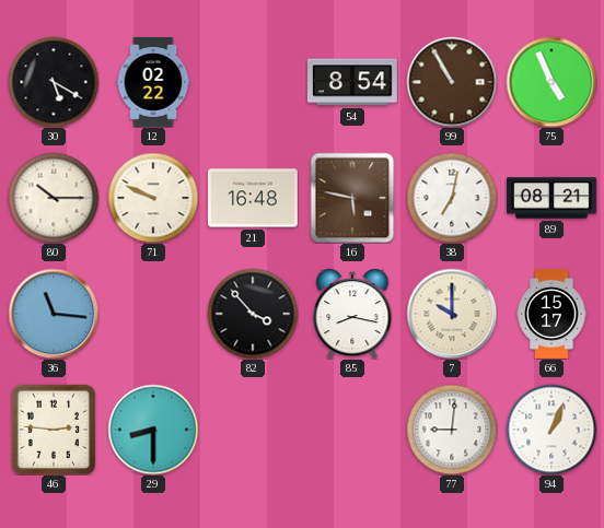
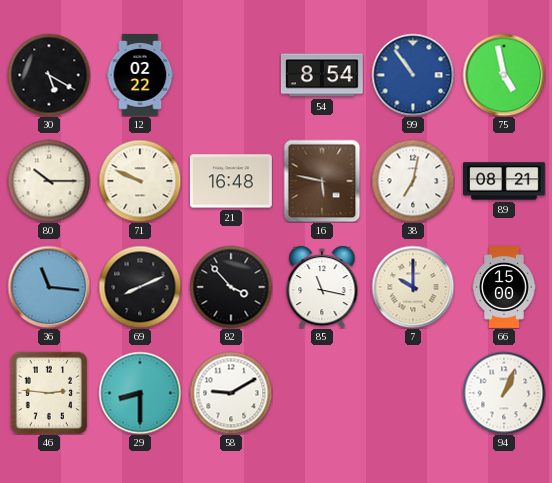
99: 10:55 -> 10:54 (413, 75)
99 dial: brown -> blue (413, 75)
75: 4:56 -> 4:58 (504, 75)
69: none -> 8:11 (140, 287)
85: 8:17 -> 11:17 (322, 287)
66: 15:17 -> 15:00 (504, 288)
58: none -> 9:10 (231, 393)
77: 9:01 -> none (452, 430)
